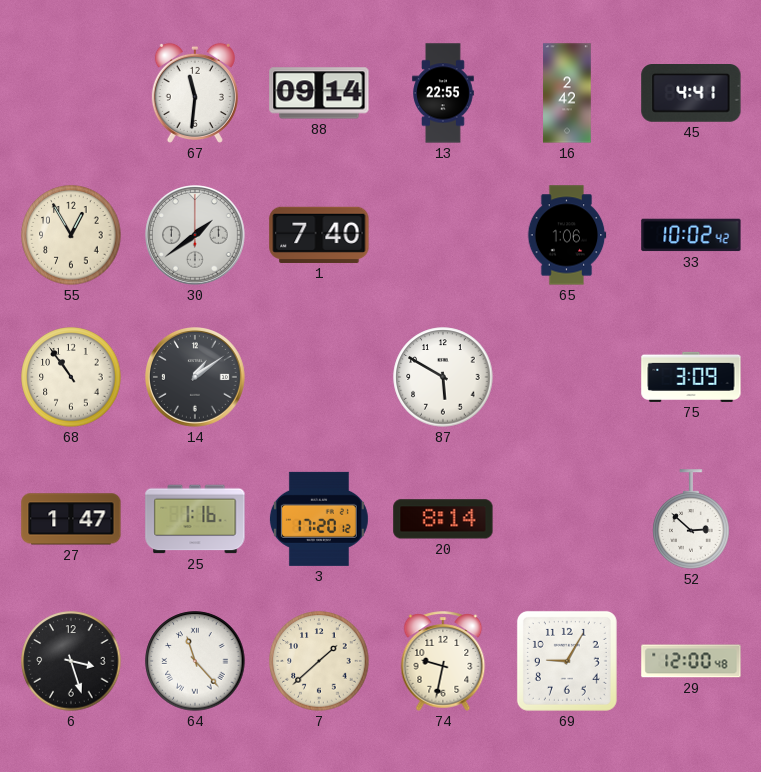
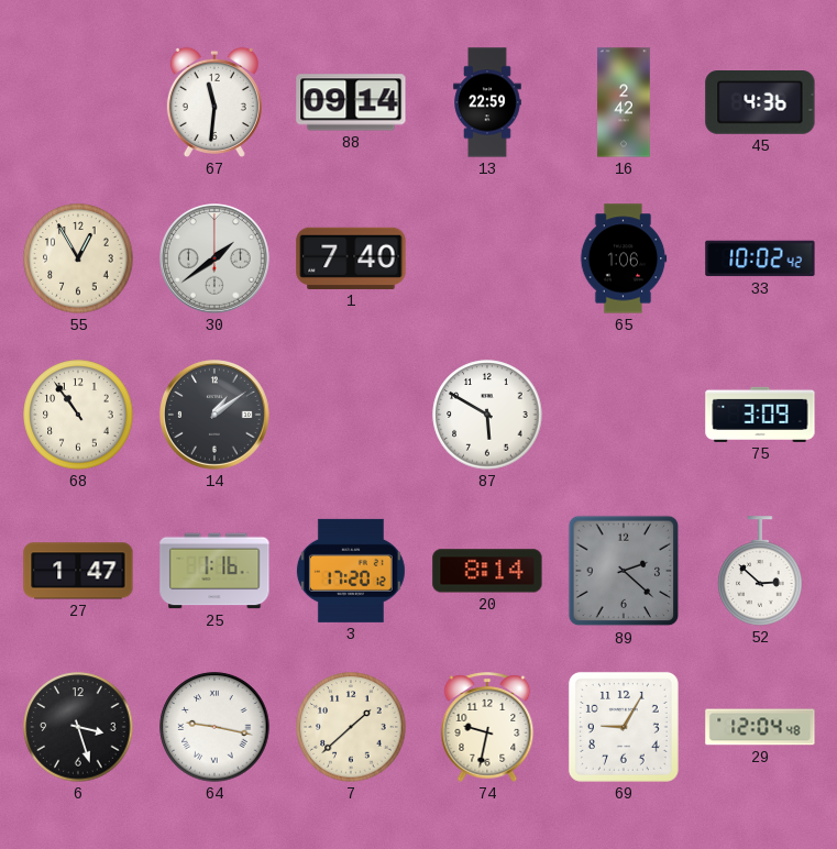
13: 22:55 -> 22:59 (487, 102)
45: 4:41 -> 4:36 (760, 103)
89: none -> 2:22 (624, 571)
64: 11:23 -> 9:17 (214, 727)
29: 12:00 -> 12:04 (760, 727)
